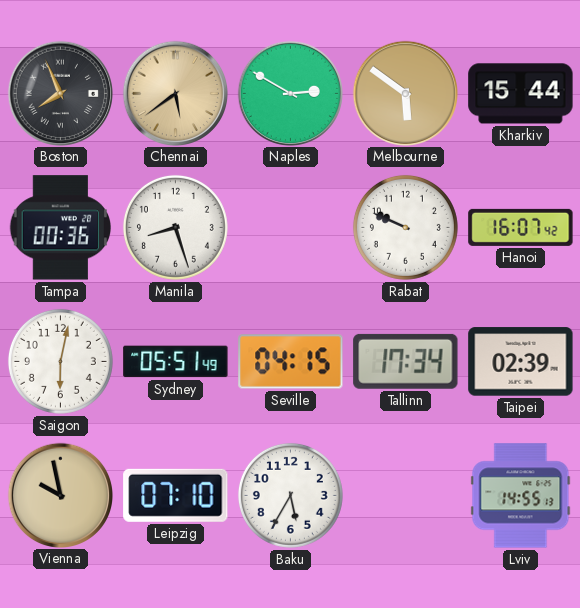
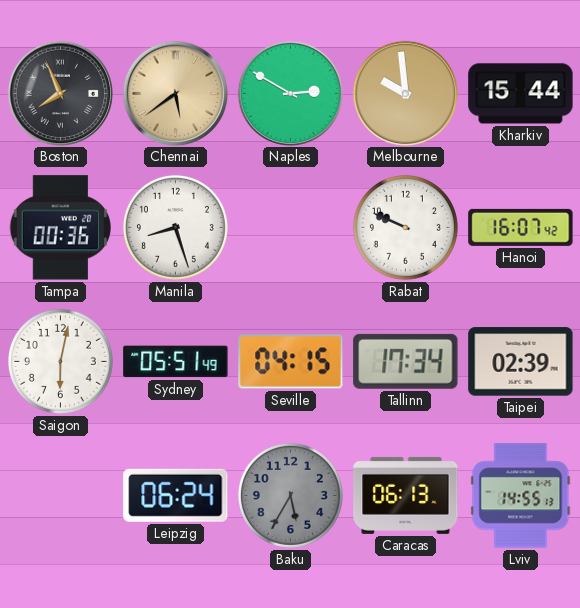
Melbourne: 5:51 -> 9:59 (405, 93)
Vienna: 9:58 -> none (60, 495)
Leipzig: 07:10 -> 06:24 (176, 495)
Baku dial: white -> grey (290, 495)
Caracas: none -> 06:13 (406, 495)
